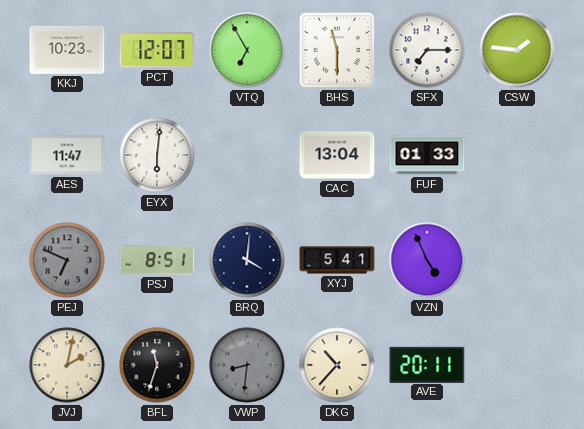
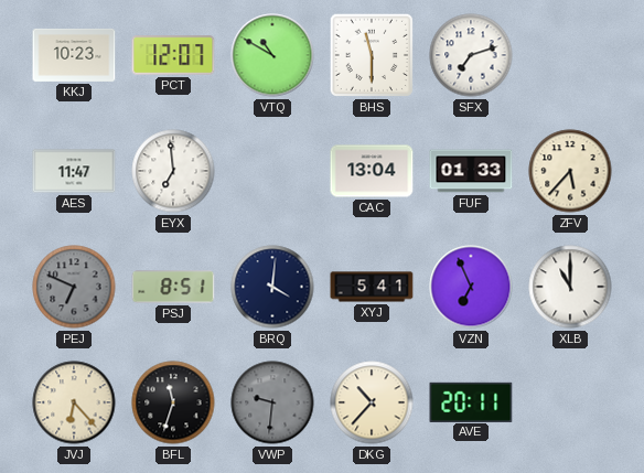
VTQ: 6:55 -> 10:50 (272, 55)
SFX: 7:15 -> 7:12 (471, 55)
CSW: 1:46 -> none (517, 50)
EYX: 6:01 -> 6:59 (173, 171)
ZFV: none -> 5:37 (570, 171)
VZN: 4:56 -> 6:56 (471, 287)
XLB: none -> 11:00 (570, 287)
JVJ: 2:02 -> 6:23 (74, 402)
VWP: 8:31 -> 9:31 (272, 402)
